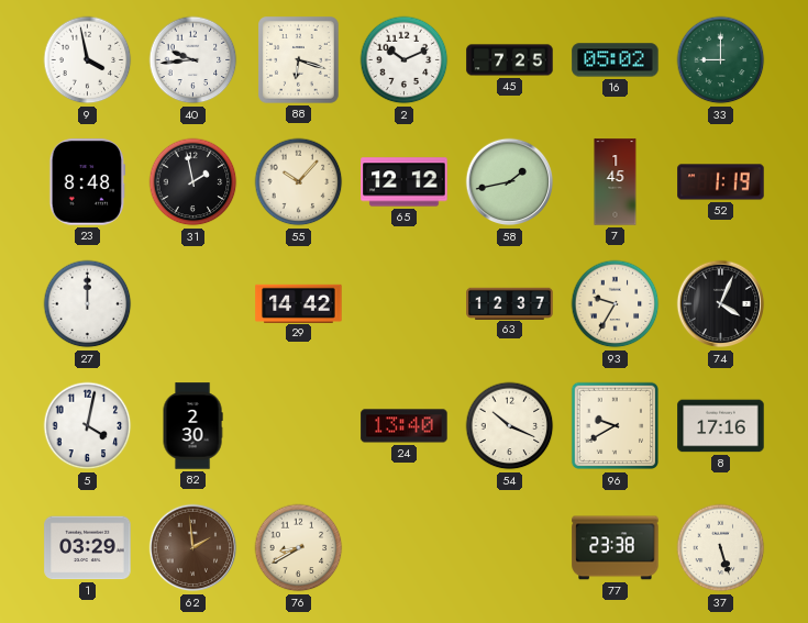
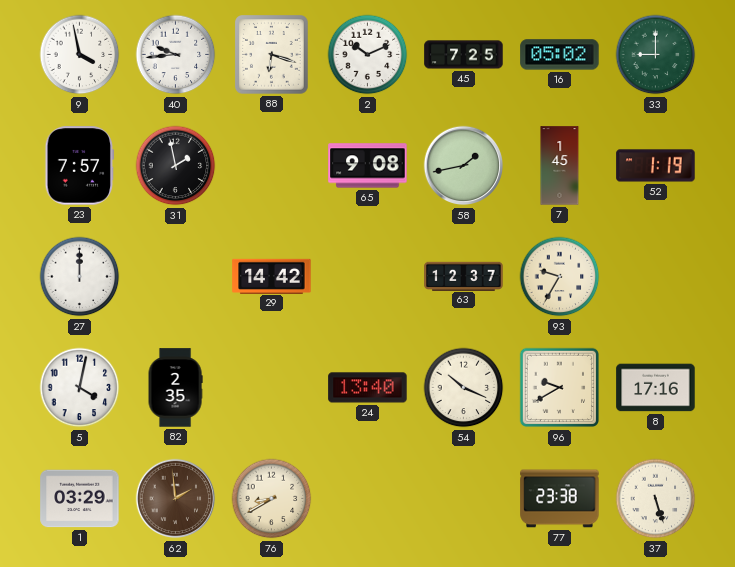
23: 8:48 -> 7:57 (80, 166)
55: 10:07 -> none (299, 182)
65: 12:12 -> 9:08 (368, 166)
74: 4:04 -> none (721, 304)
82: 2:30 -> 2:35 (175, 388)
